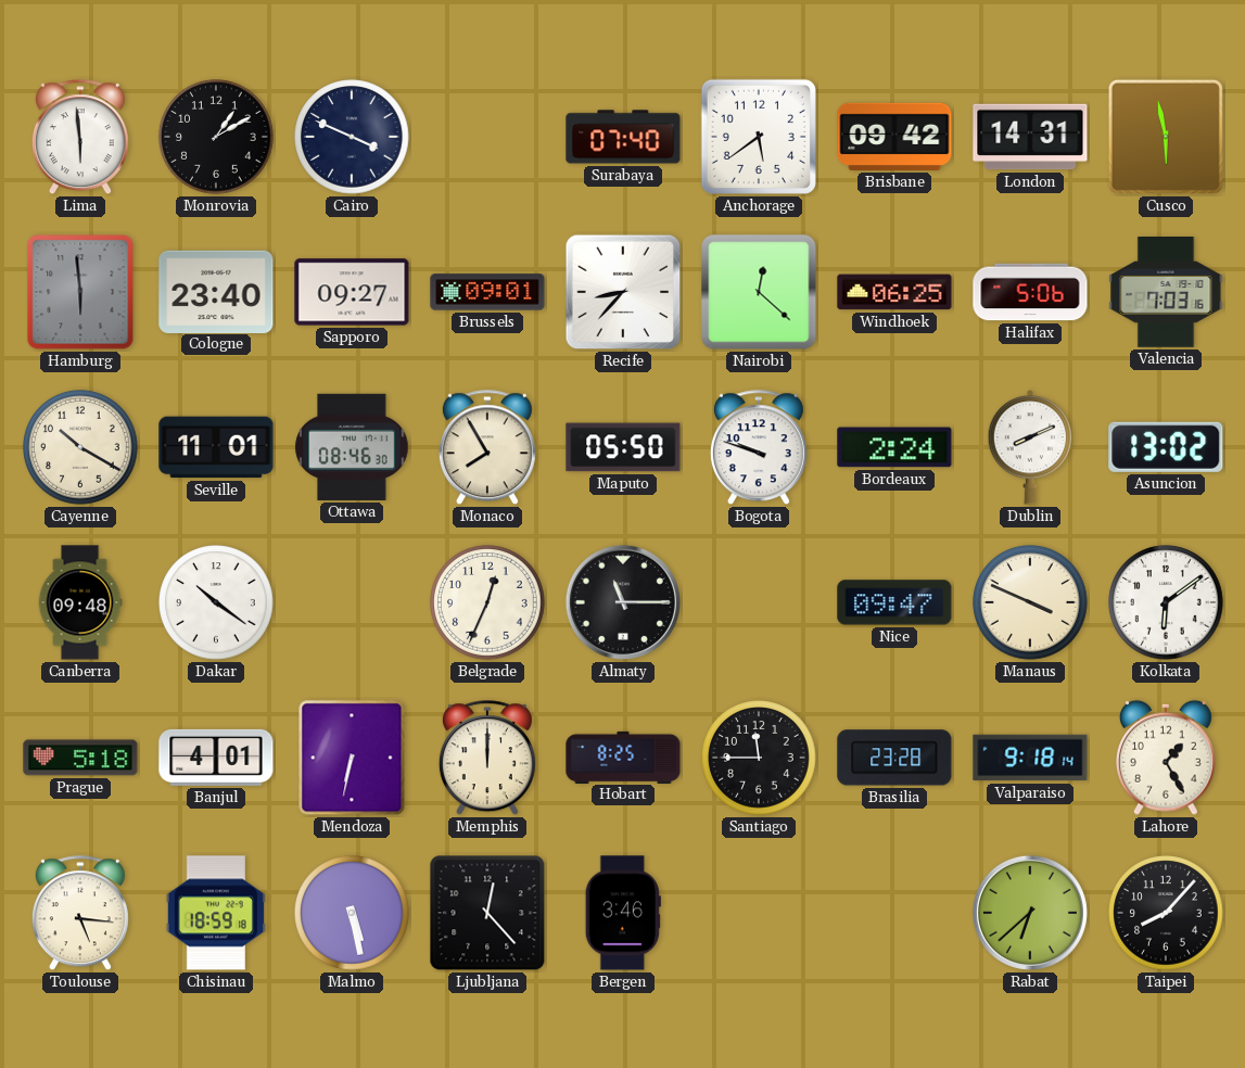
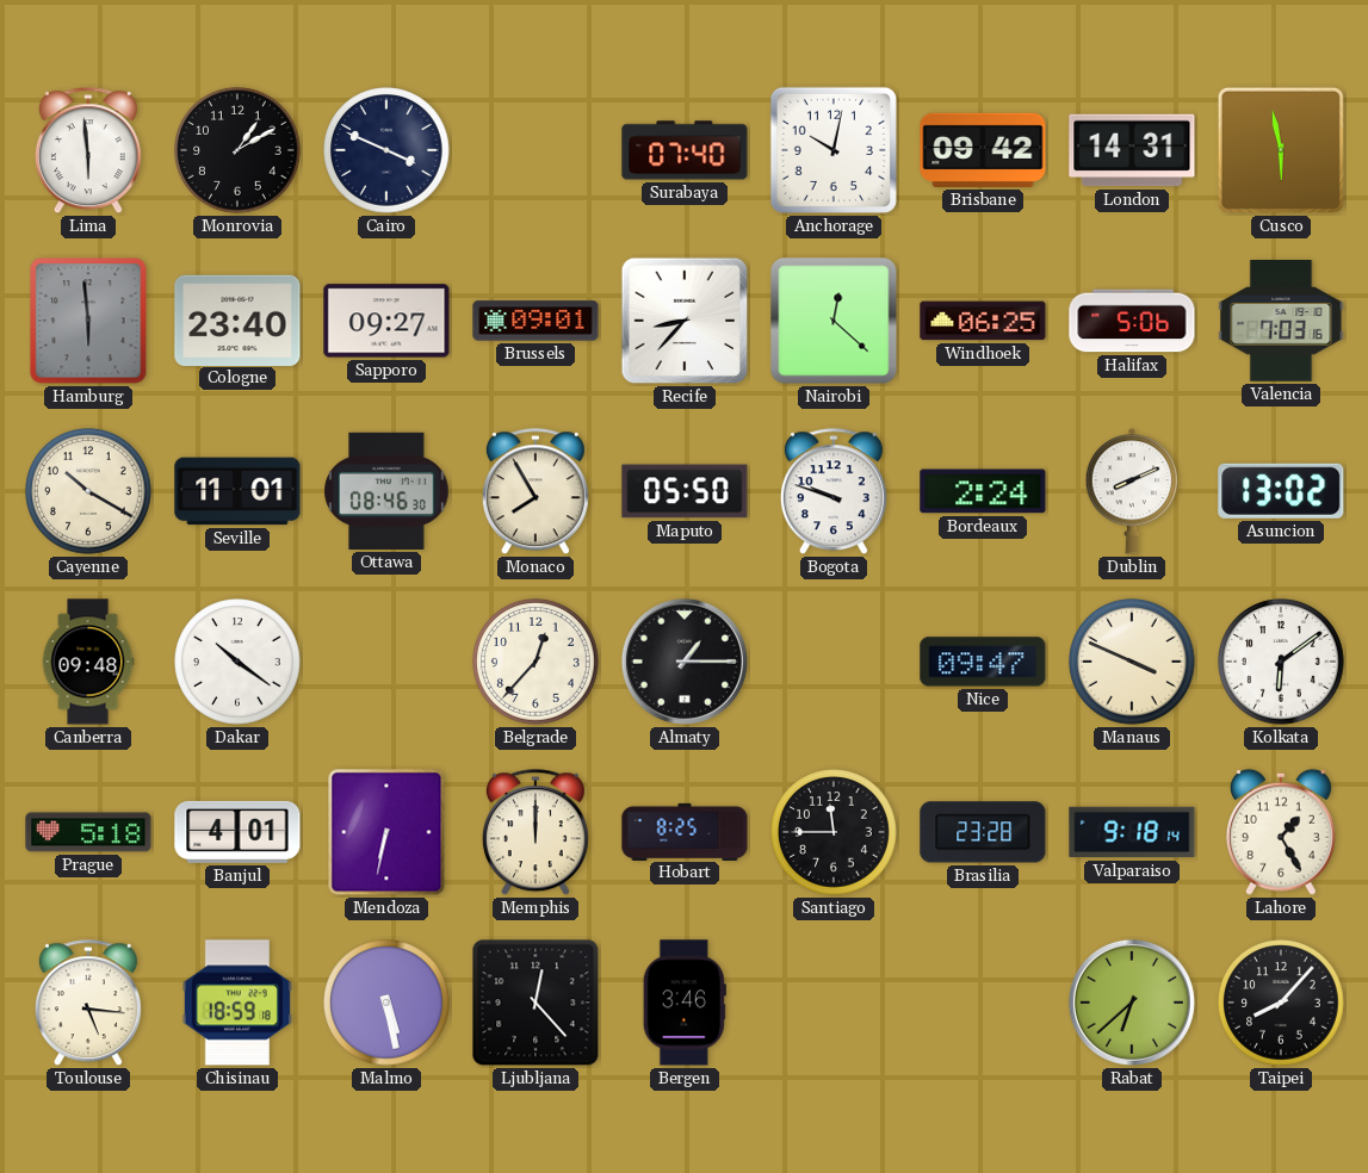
Anchorage: 5:39 -> 10:02 (834, 150)
Belgrade: 12:34 -> 12:37 (536, 662)
Almaty: 11:15 -> 1:15 (685, 662)
